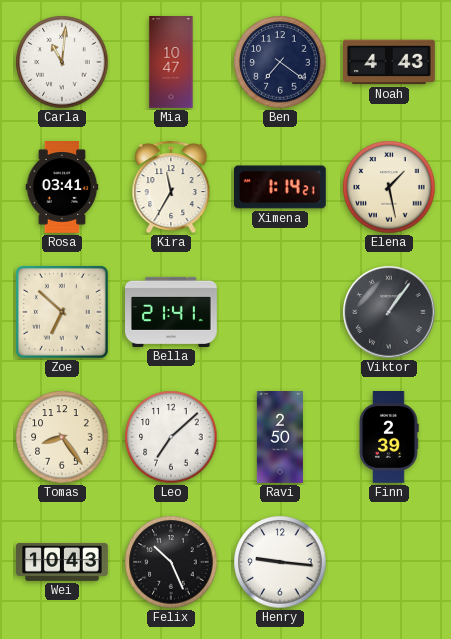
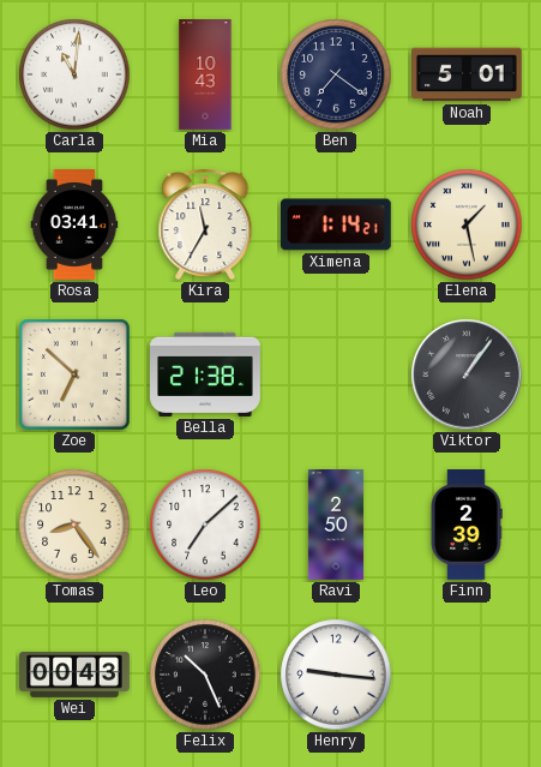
Mia: 10:47 -> 10:43 (205, 76)
Noah: 4:43 -> 5:01 (468, 74)
Bella: 21:41 -> 21:38 (206, 374)
Wei: 10:43 -> 00:43 (74, 675)
